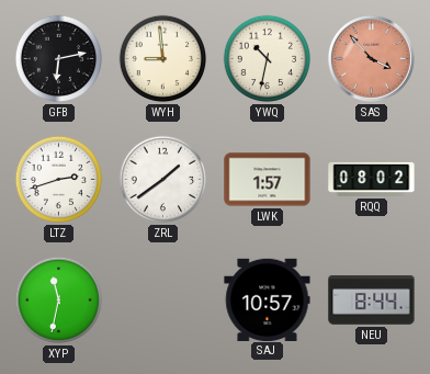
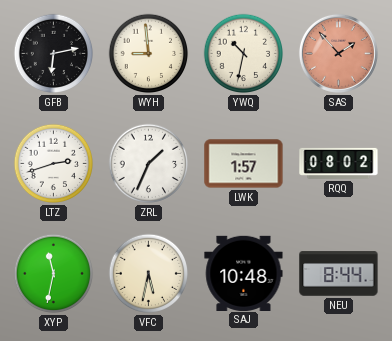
SAS: 3:53 -> 1:53 (338, 53)
ZRL: 1:39 -> 1:34 (149, 164)
VFC: none -> 5:32 (149, 274)
SAJ: 10:57 -> 10:48 (244, 273)
